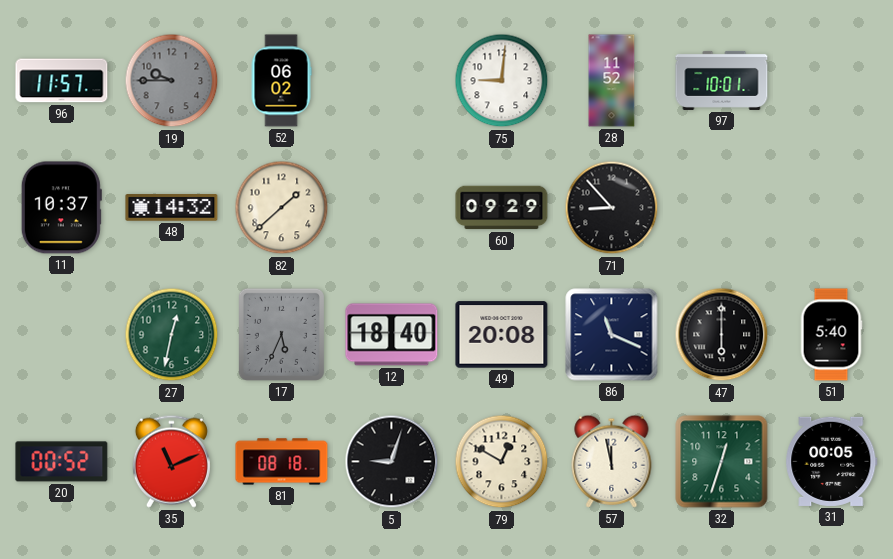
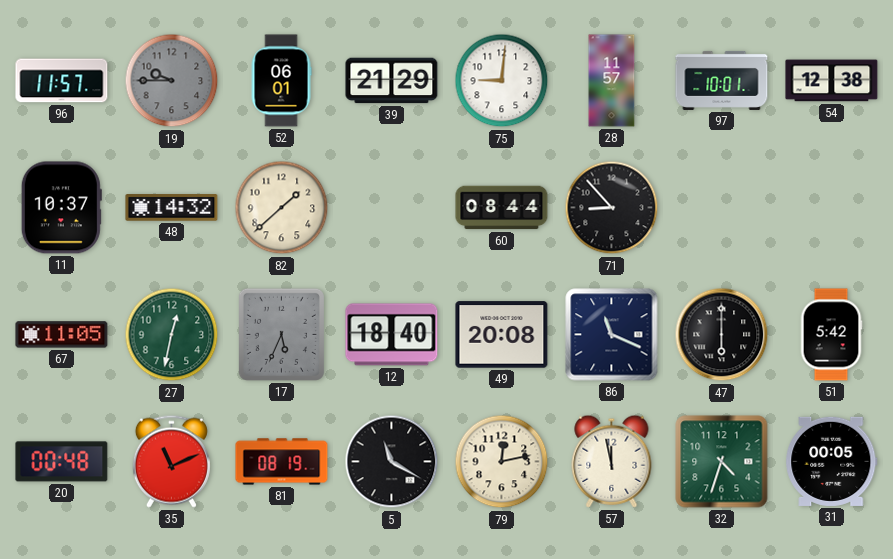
52: 06:02 -> 06:01 (281, 81)
39: none -> 21:29 (392, 81)
28: 11:52 -> 11:57 (612, 81)
54: none -> 12:38 (832, 81)
60: 09:29 -> 08:44 (502, 208)
67: none -> 11:05 (62, 335)
51: 5:40 -> 5:42 (831, 335)
20: 00:52 -> 00:48 (62, 462)
81: 08:18 -> 08:19 (282, 462)
5: 9:03 -> 11:20 (392, 462)
79: 12:50 -> 12:13 (502, 462)
32: 12:33 -> 4:33 (722, 462)
